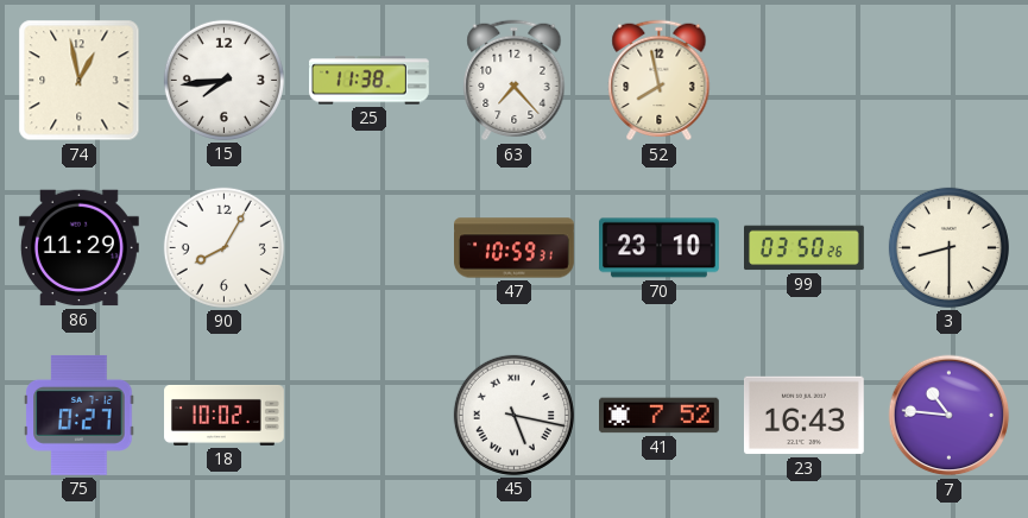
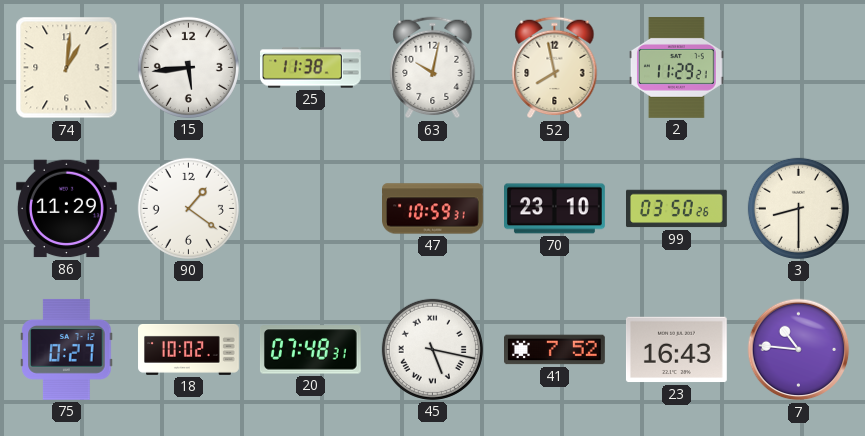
74: 12:58 -> 1:01 (67, 68)
15: 7:44 -> 5:44 (188, 67)
63: 7:23 -> 10:02 (433, 68)
2: none -> 11:29 (677, 68)
90: 8:05 -> 1:21 (188, 208)
20: none -> 07:48 (310, 350)
